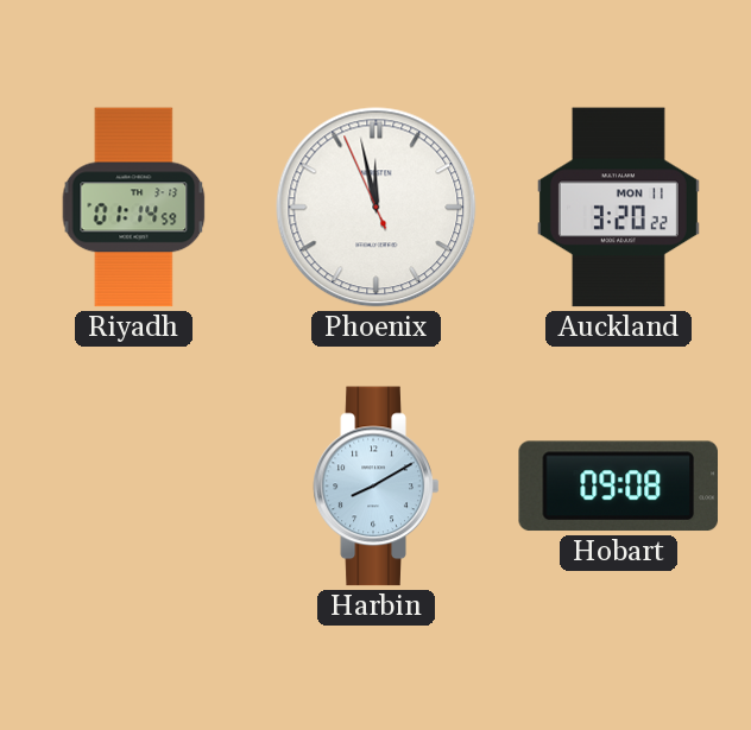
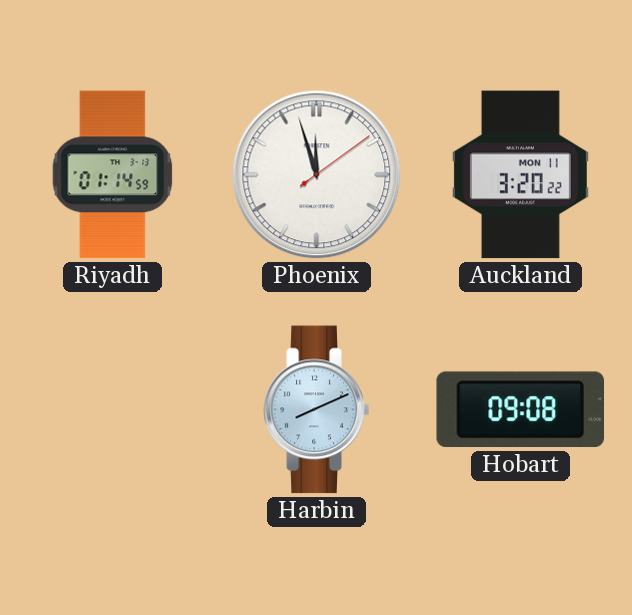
Phoenix: 11:57:56 -> 11:57:09 (317, 175)
Harbin: 8:10 -> 8:11 (317, 410)
